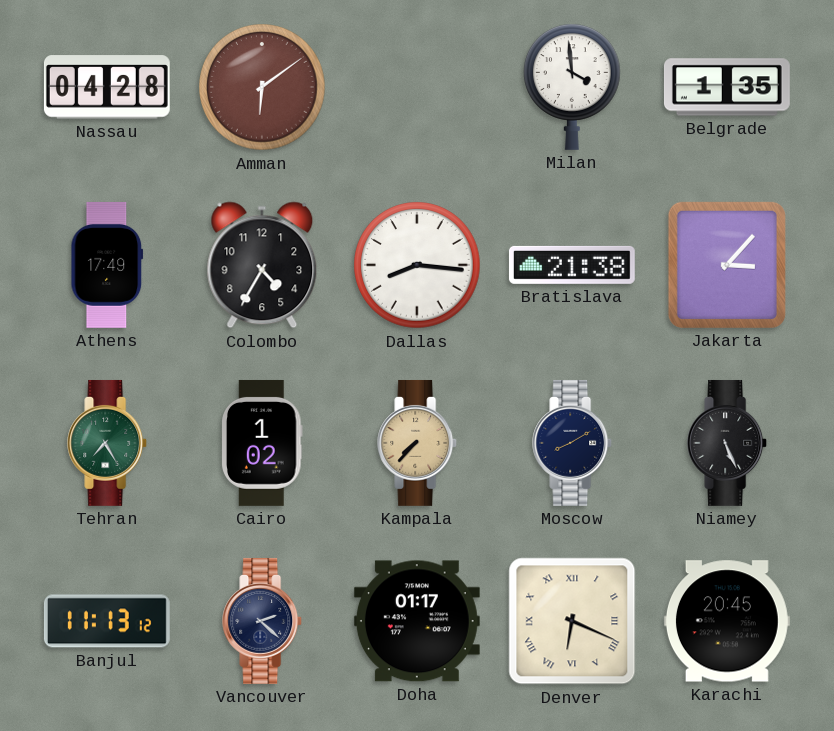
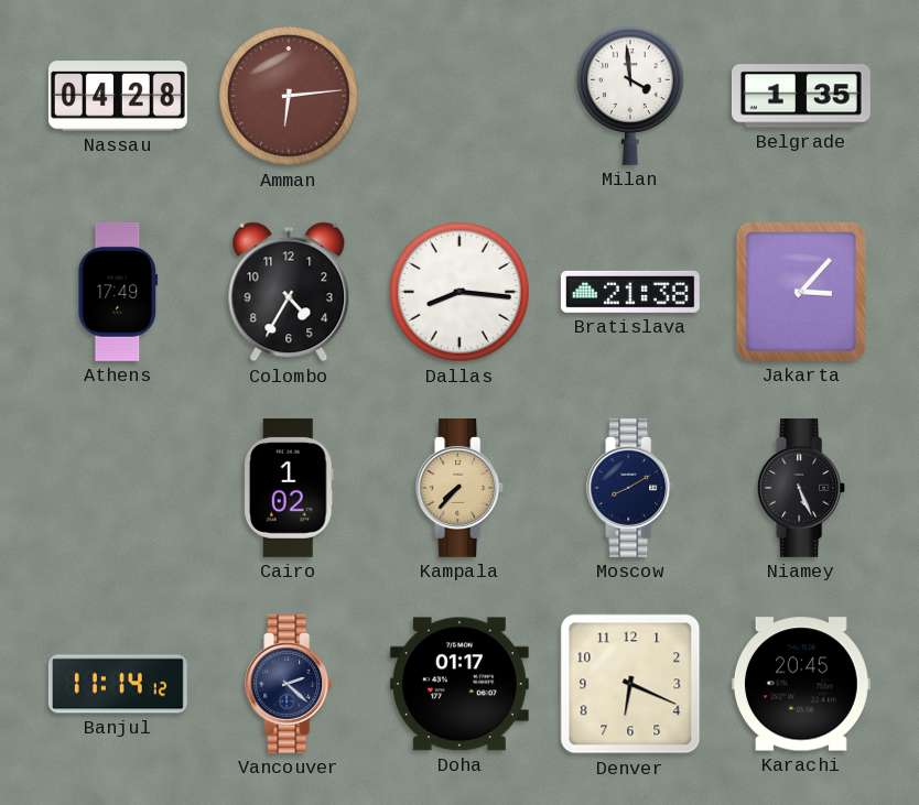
Amman: 6:09 -> 6:14 (289, 96)
Tehran: 7:25 -> none (108, 443)
Banjul: 11:13 -> 11:14 (118, 684)
Denver numerals: Roman -> Arabic (630, 684)
